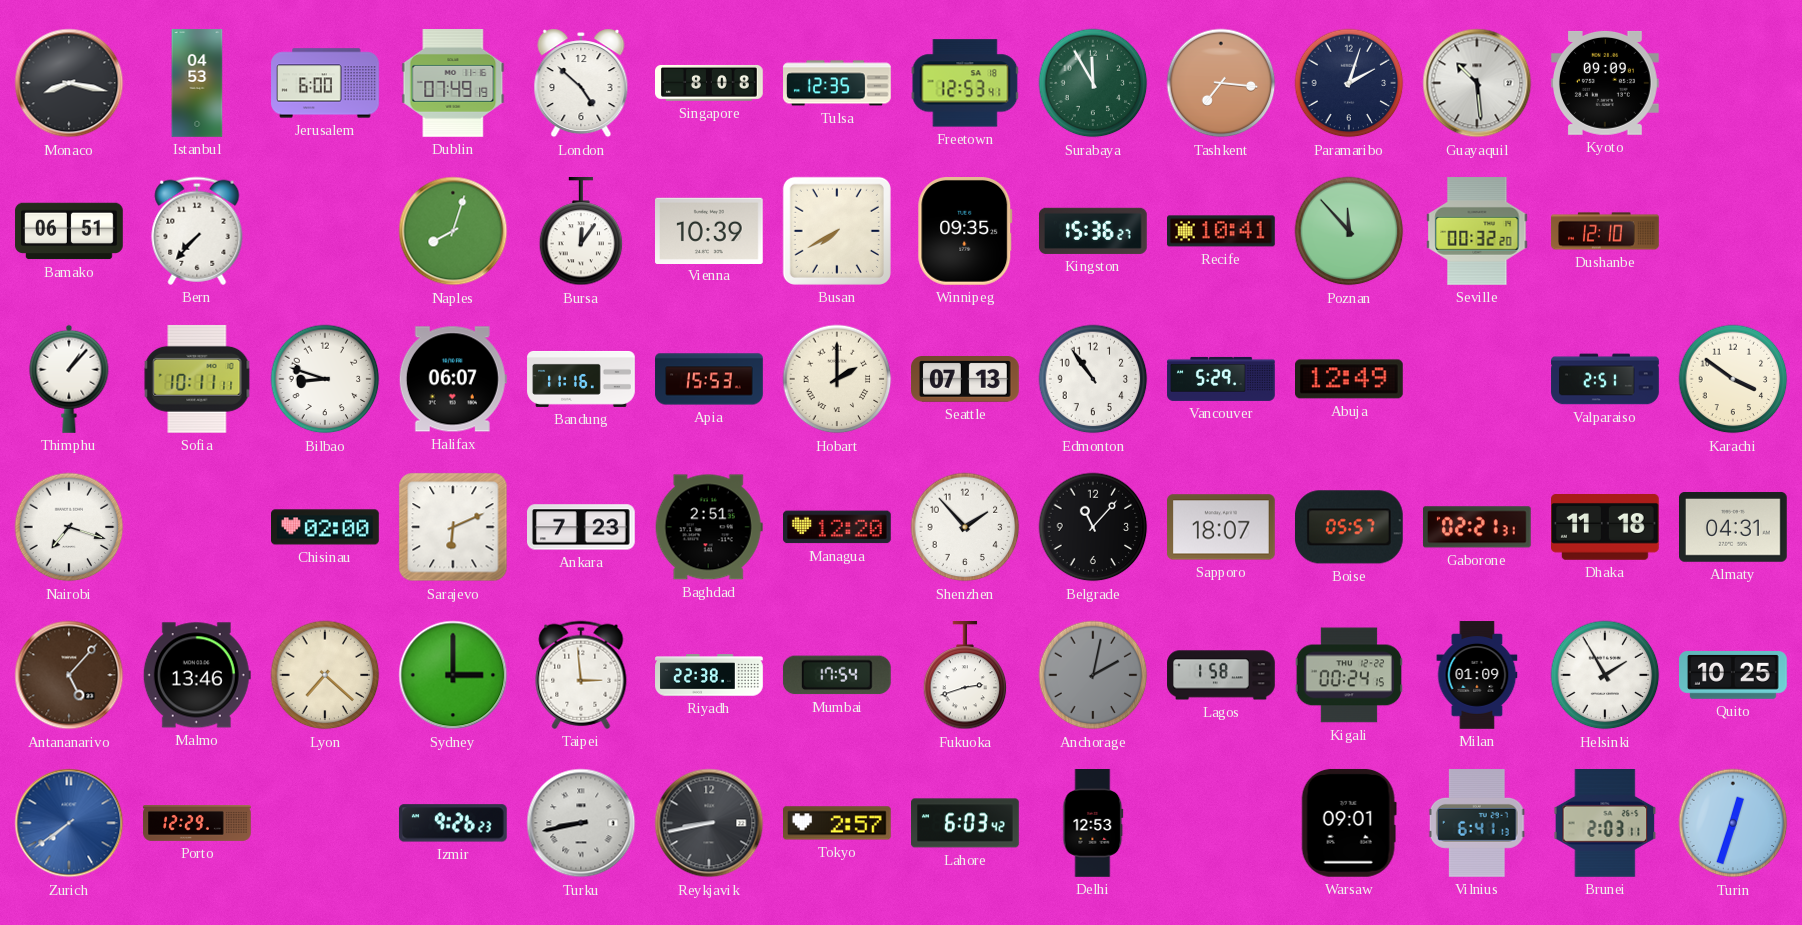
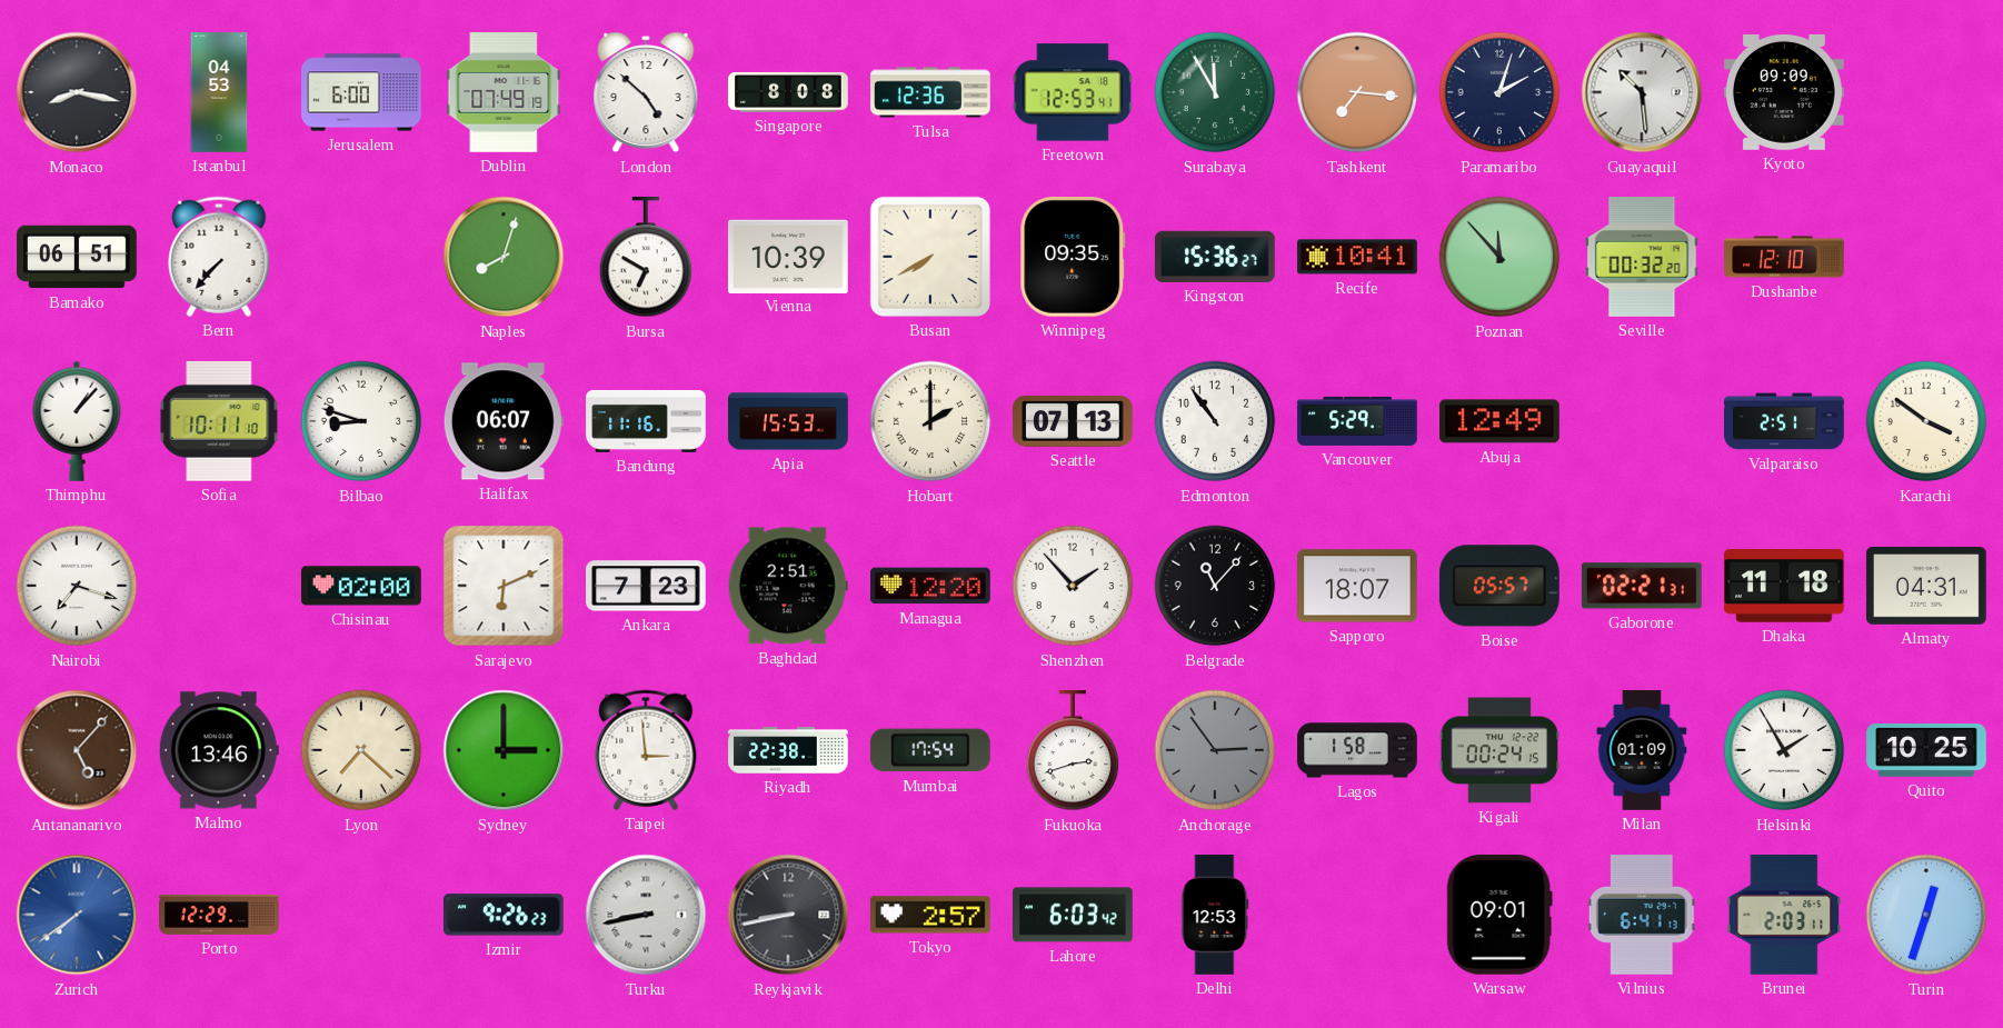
Tulsa: 12:35 -> 12:36 (930, 92)
Bursa: 12:06 -> 6:50 (646, 258)
Sofia: 10:11:11 -> 10:11:10 (219, 421)
Anchorage: 2:02 -> 2:54 (1215, 750)
